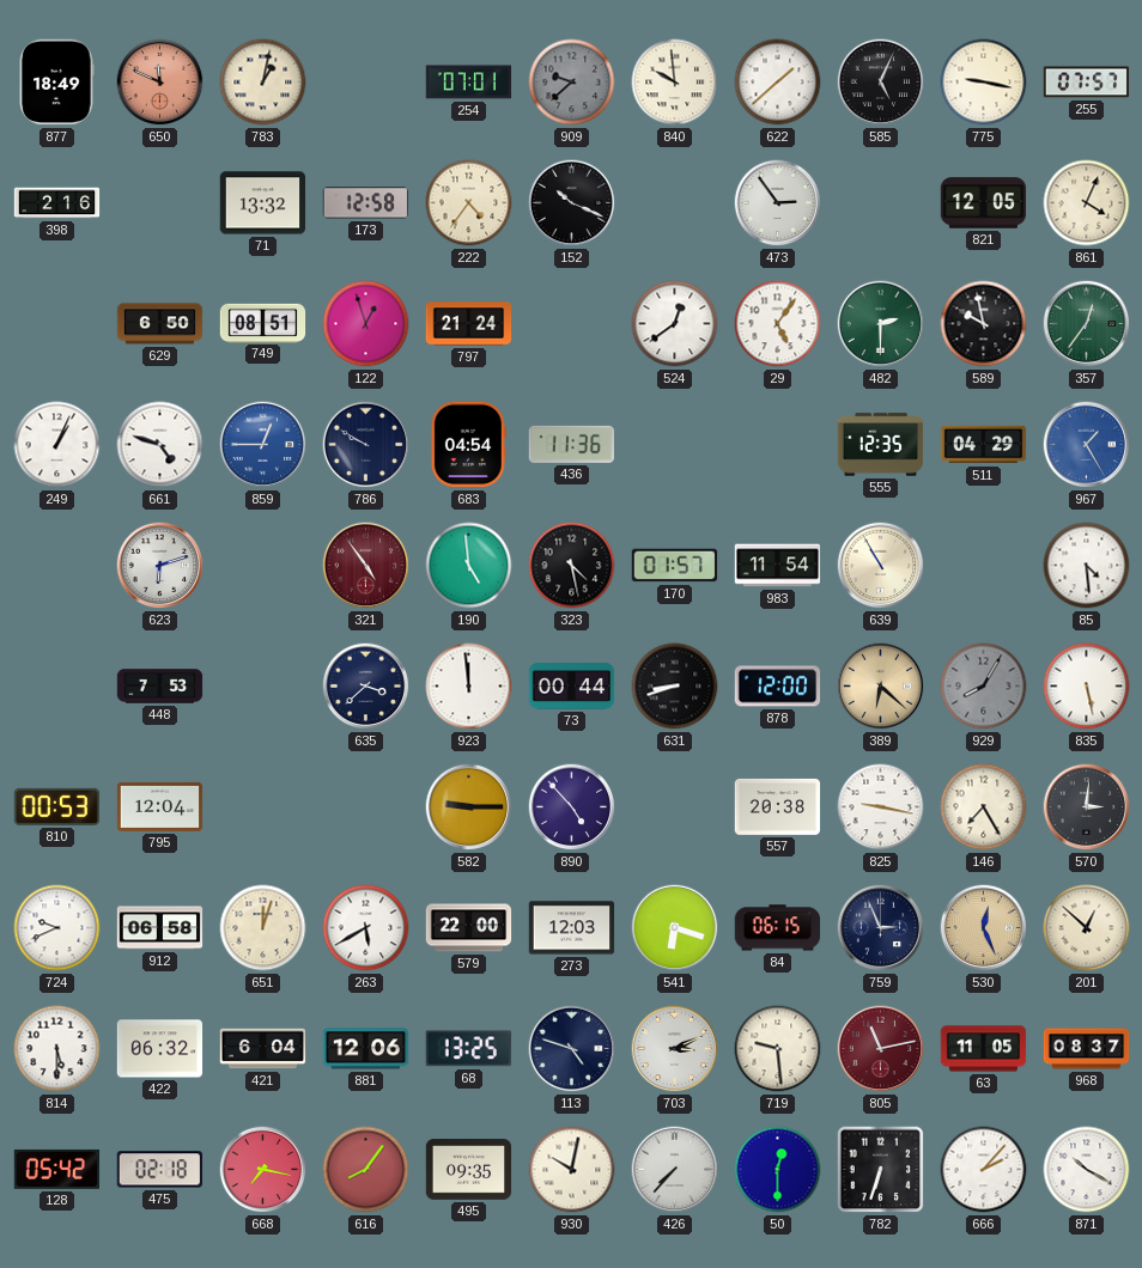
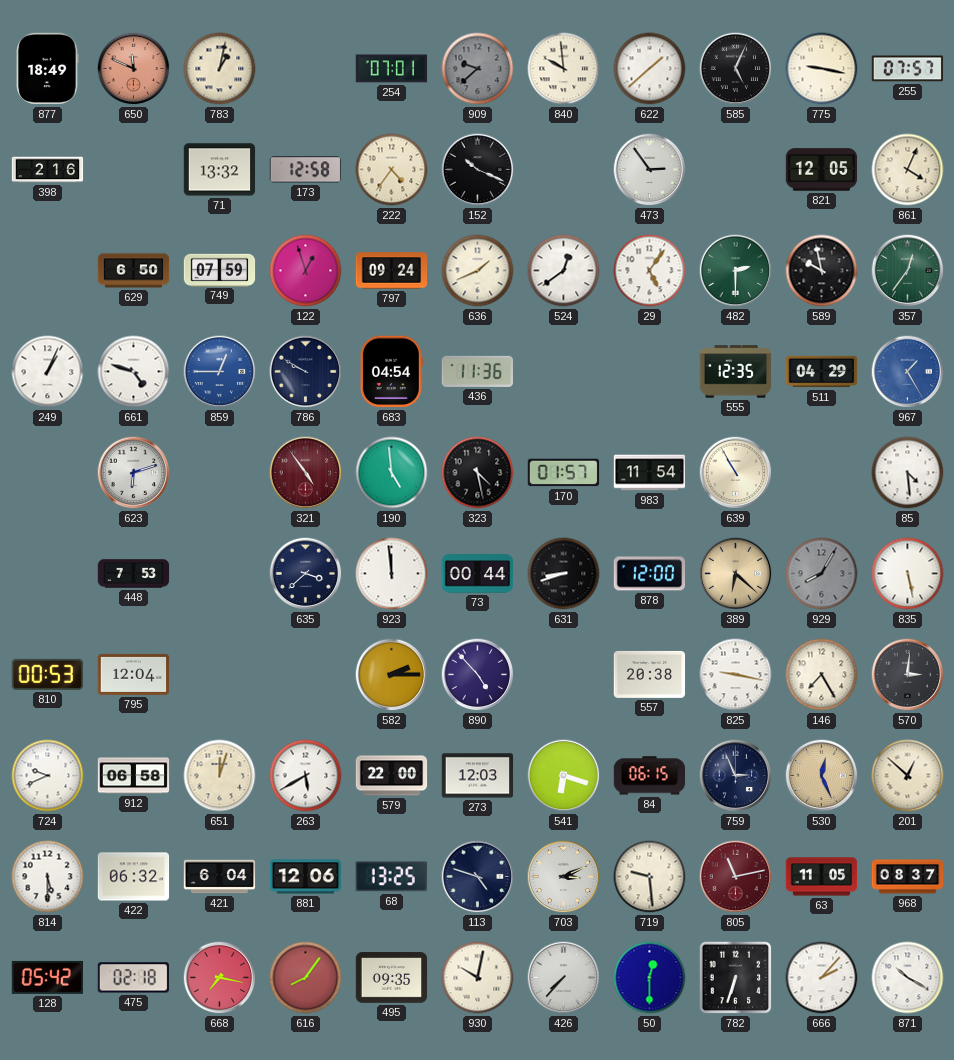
749: 08:51 -> 07:59 (220, 270)
797: 21:24 -> 09:24 (392, 271)
636: none -> 1:41 (478, 271)
582: 9:15 -> 2:15 (392, 675)
